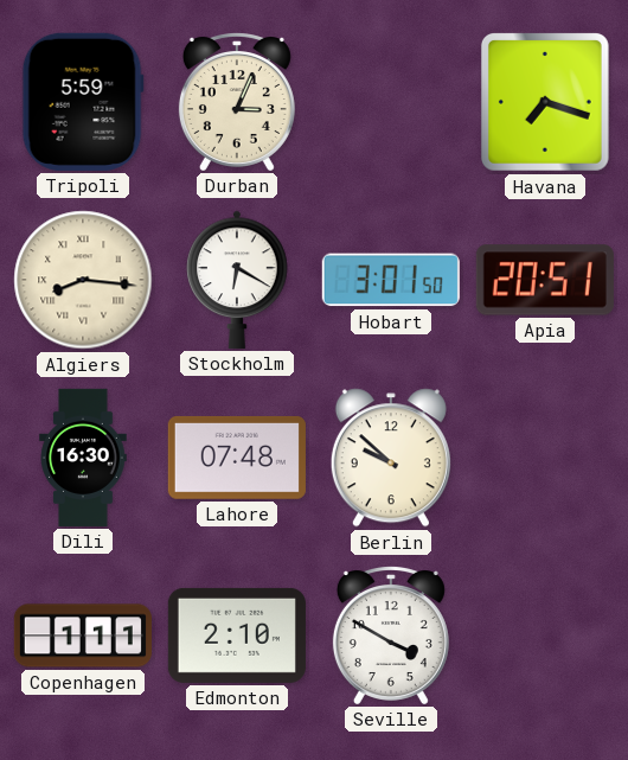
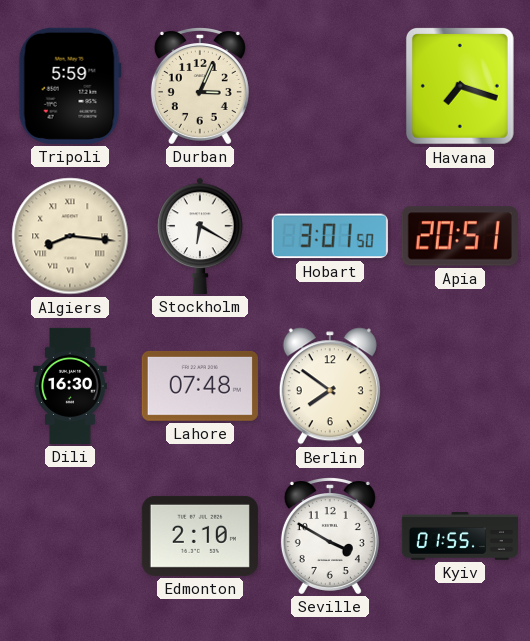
Berlin: 9:52 -> 7:51 (330, 386)
Copenhagen: 1:11 -> none (83, 636)
Kyiv: none -> 01:55 (459, 536)
